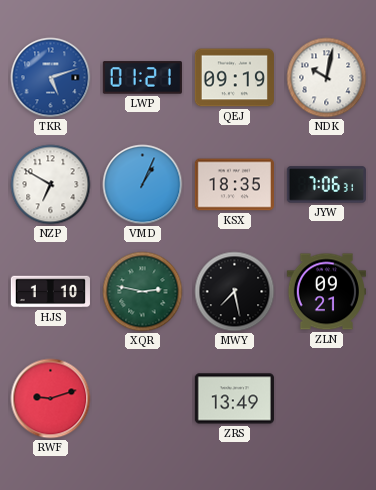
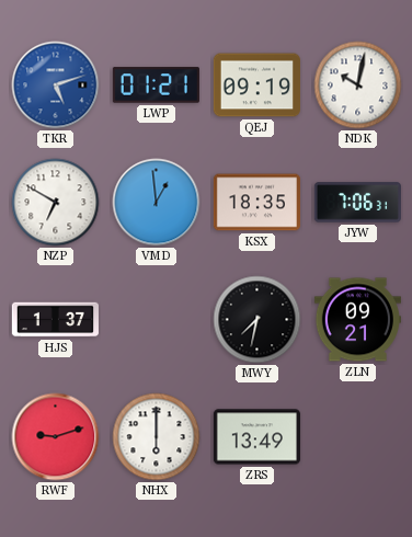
VMD: 1:04 -> 12:59 (157, 203)
HJS: 1:10 -> 1:37 (55, 320)
XQR: 2:47 -> none (143, 292)
MWY: 7:28 -> 7:32 (257, 320)
NHX: none -> 6:00 (157, 437)
